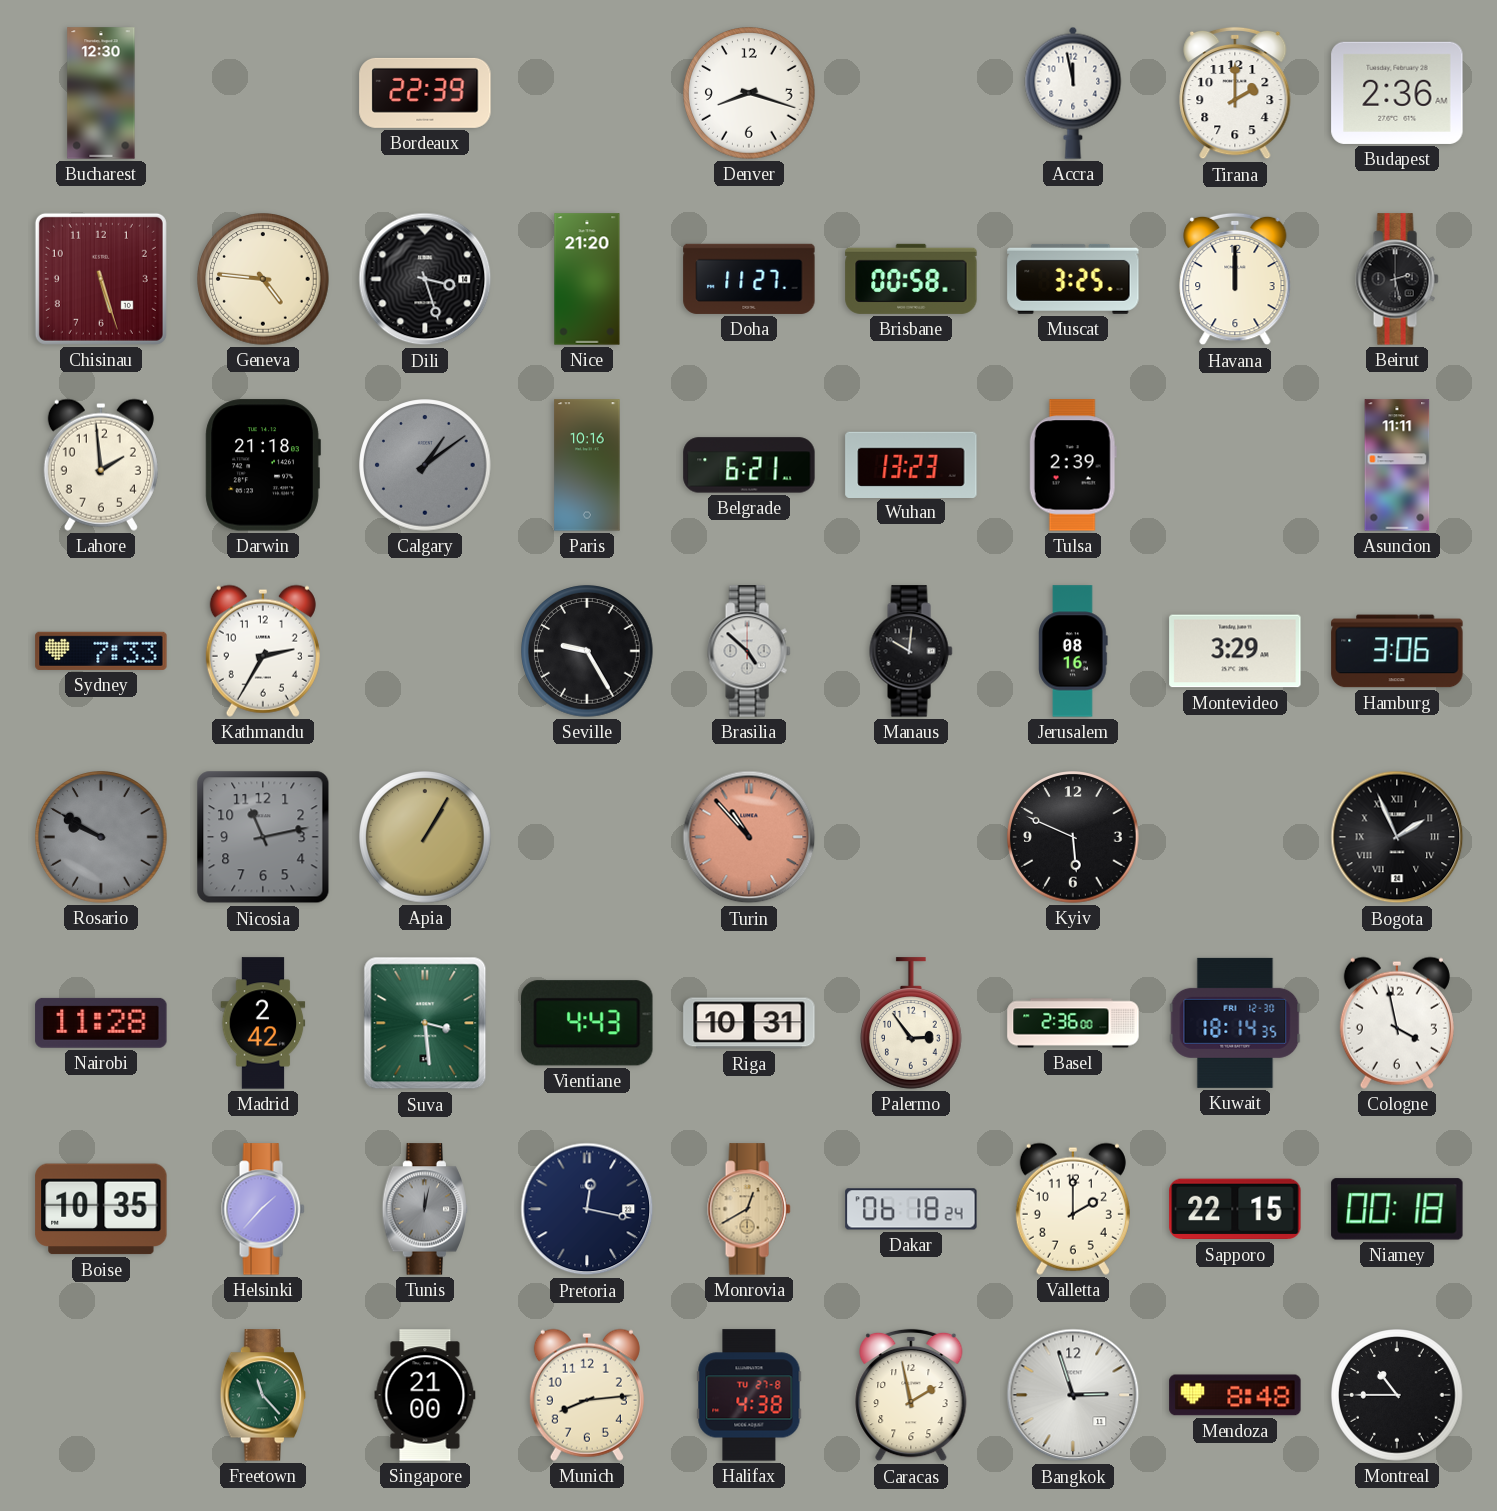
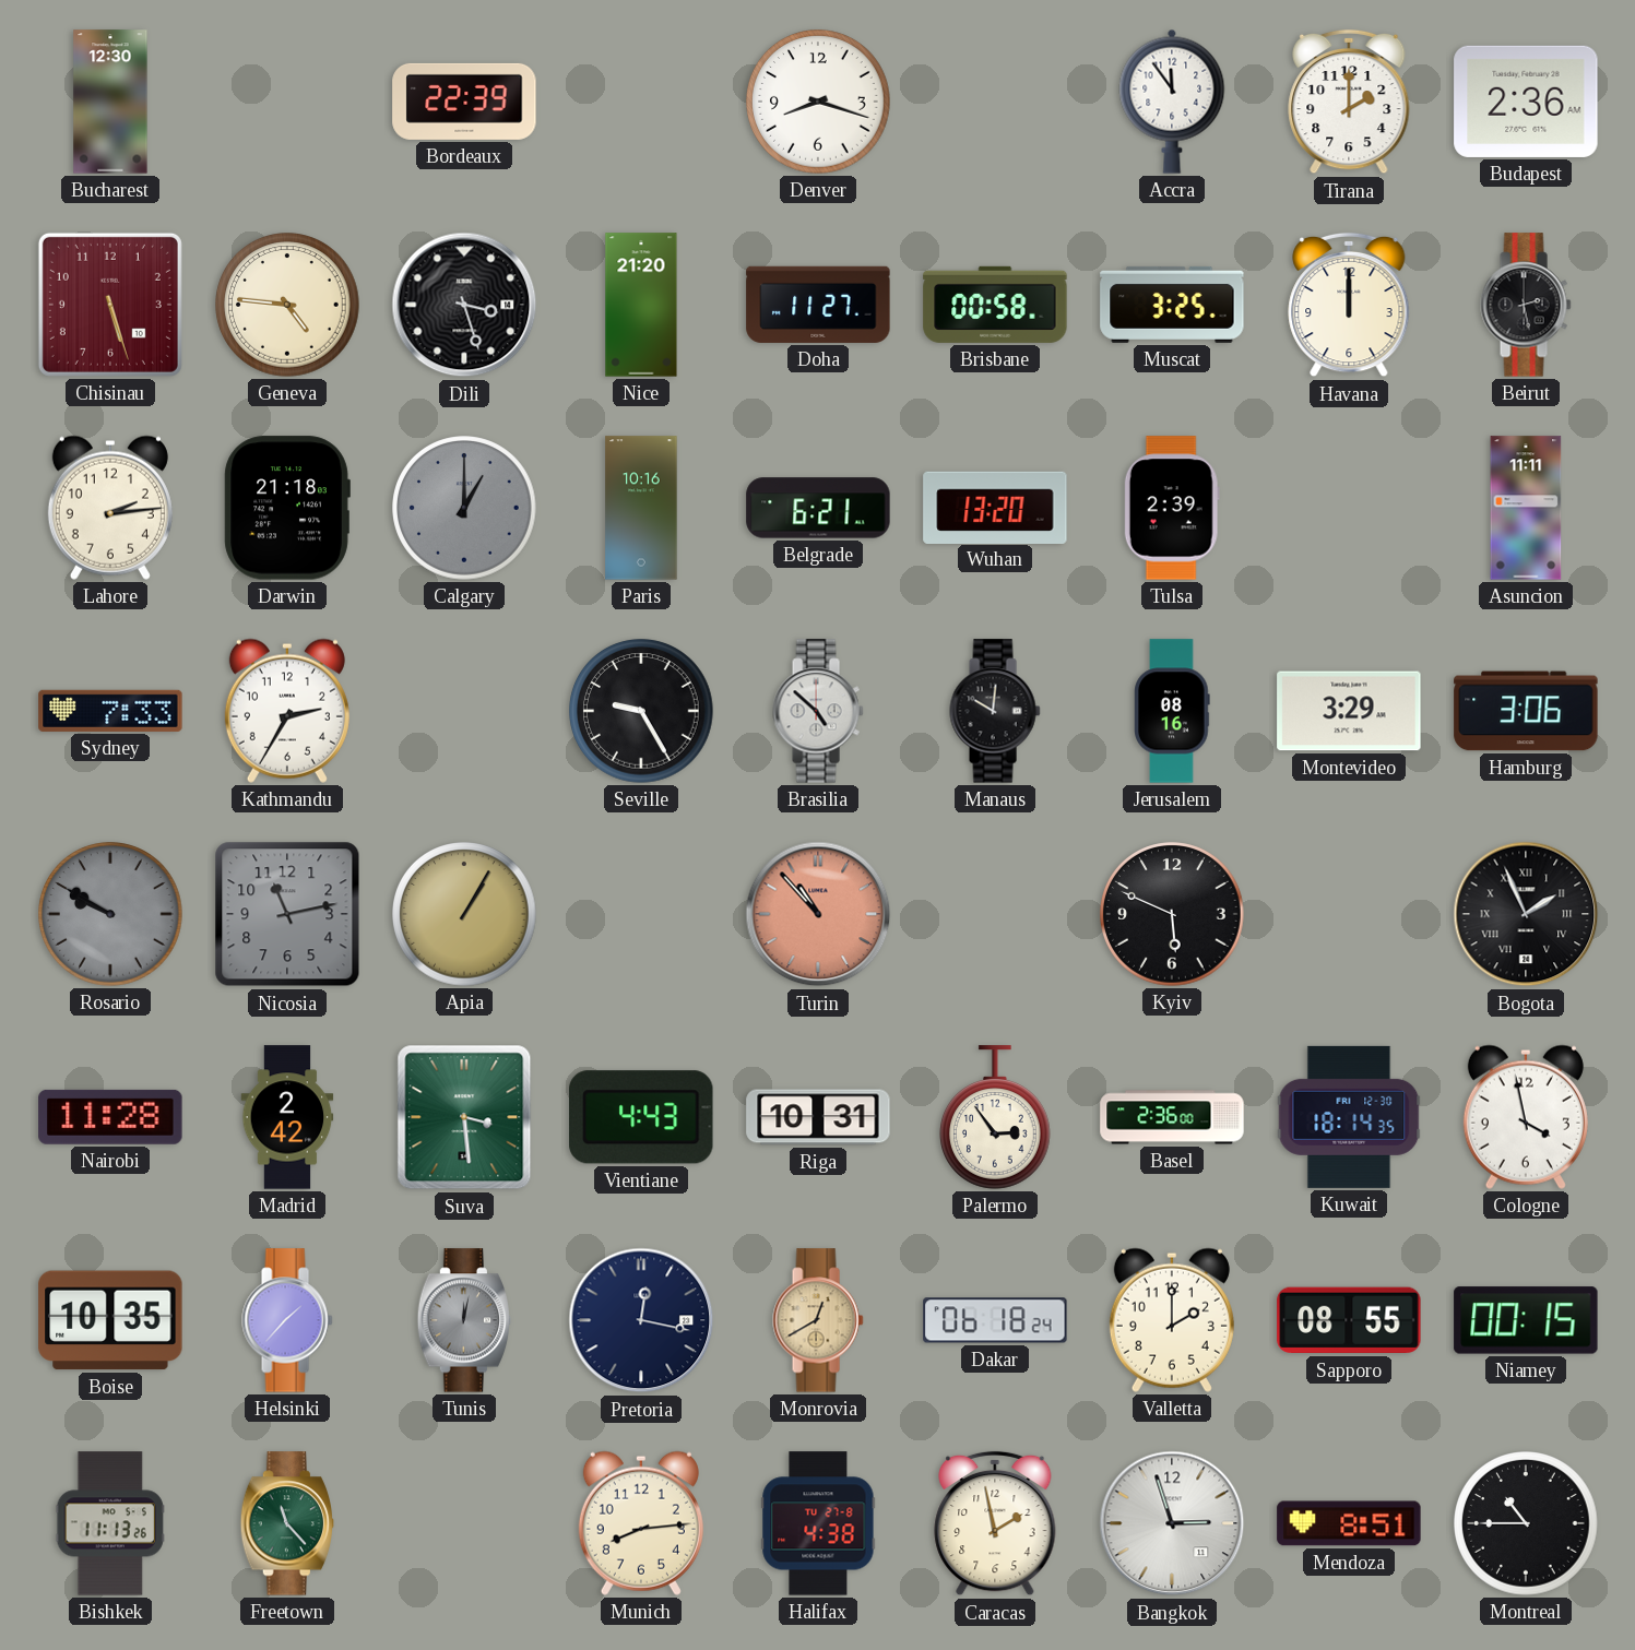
Accra: 11:58 -> 11:54 (1172, 102)
Lahore: 1:59 -> 2:14 (110, 508)
Calgary: 1:09 -> 1:00 (464, 508)
Wuhan: 13:23 -> 13:20 (995, 507)
Sapporo: 22:15 -> 08:55 (1349, 1320)
Niamey: 00:18 -> 00:15 (1526, 1320)
Bishkek: none -> 11:13 (110, 1523)
Singapore: 21:00 -> none (425, 1395)
Mendoza: 8:48 -> 8:51 (1349, 1523)
